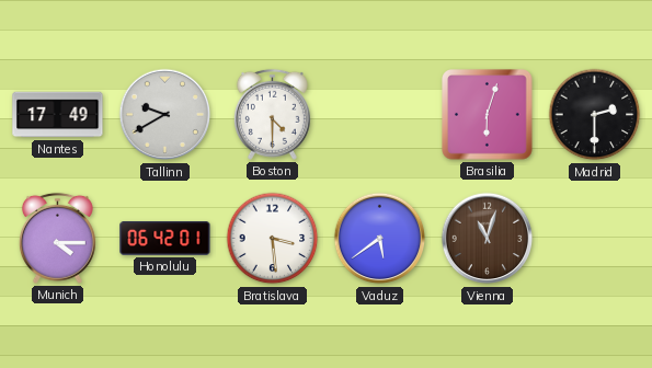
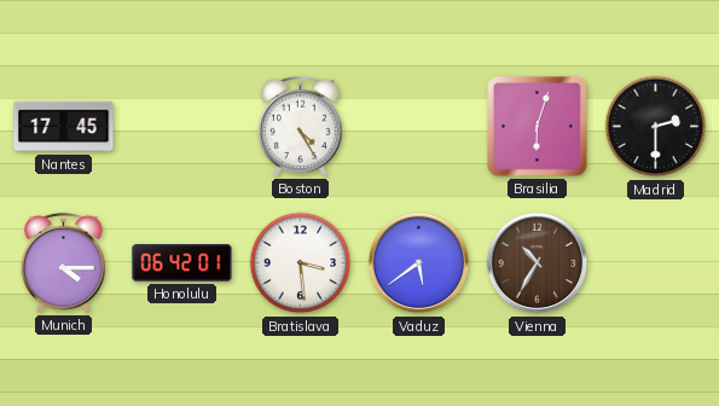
Nantes: 17:49 -> 17:45 (64, 127)
Tallinn: 9:40 -> none (165, 115)
Boston: 4:30 -> 4:25 (300, 126)
Vienna: 11:03 -> 10:35 (538, 263)
